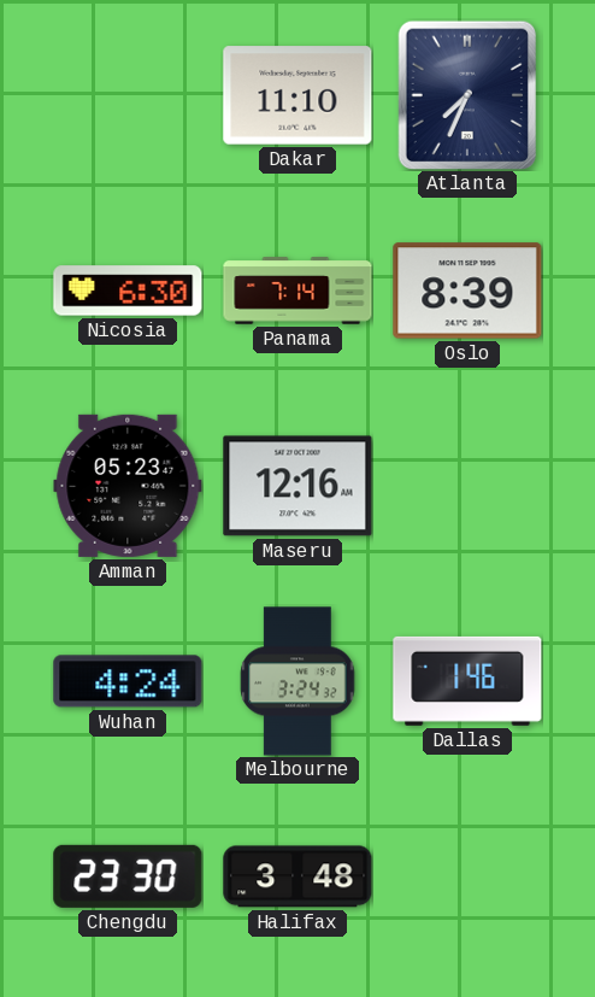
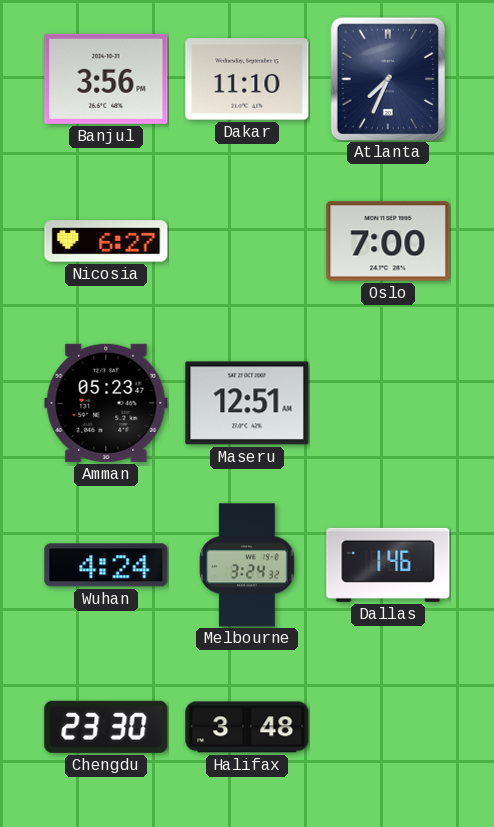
Banjul: none -> 3:56 (106, 79)
Nicosia: 6:30 -> 6:27 (106, 241)
Panama: 7:14 -> none (297, 291)
Oslo: 8:39 -> 7:00 (388, 241)
Maseru: 12:16 -> 12:51 (247, 403)
